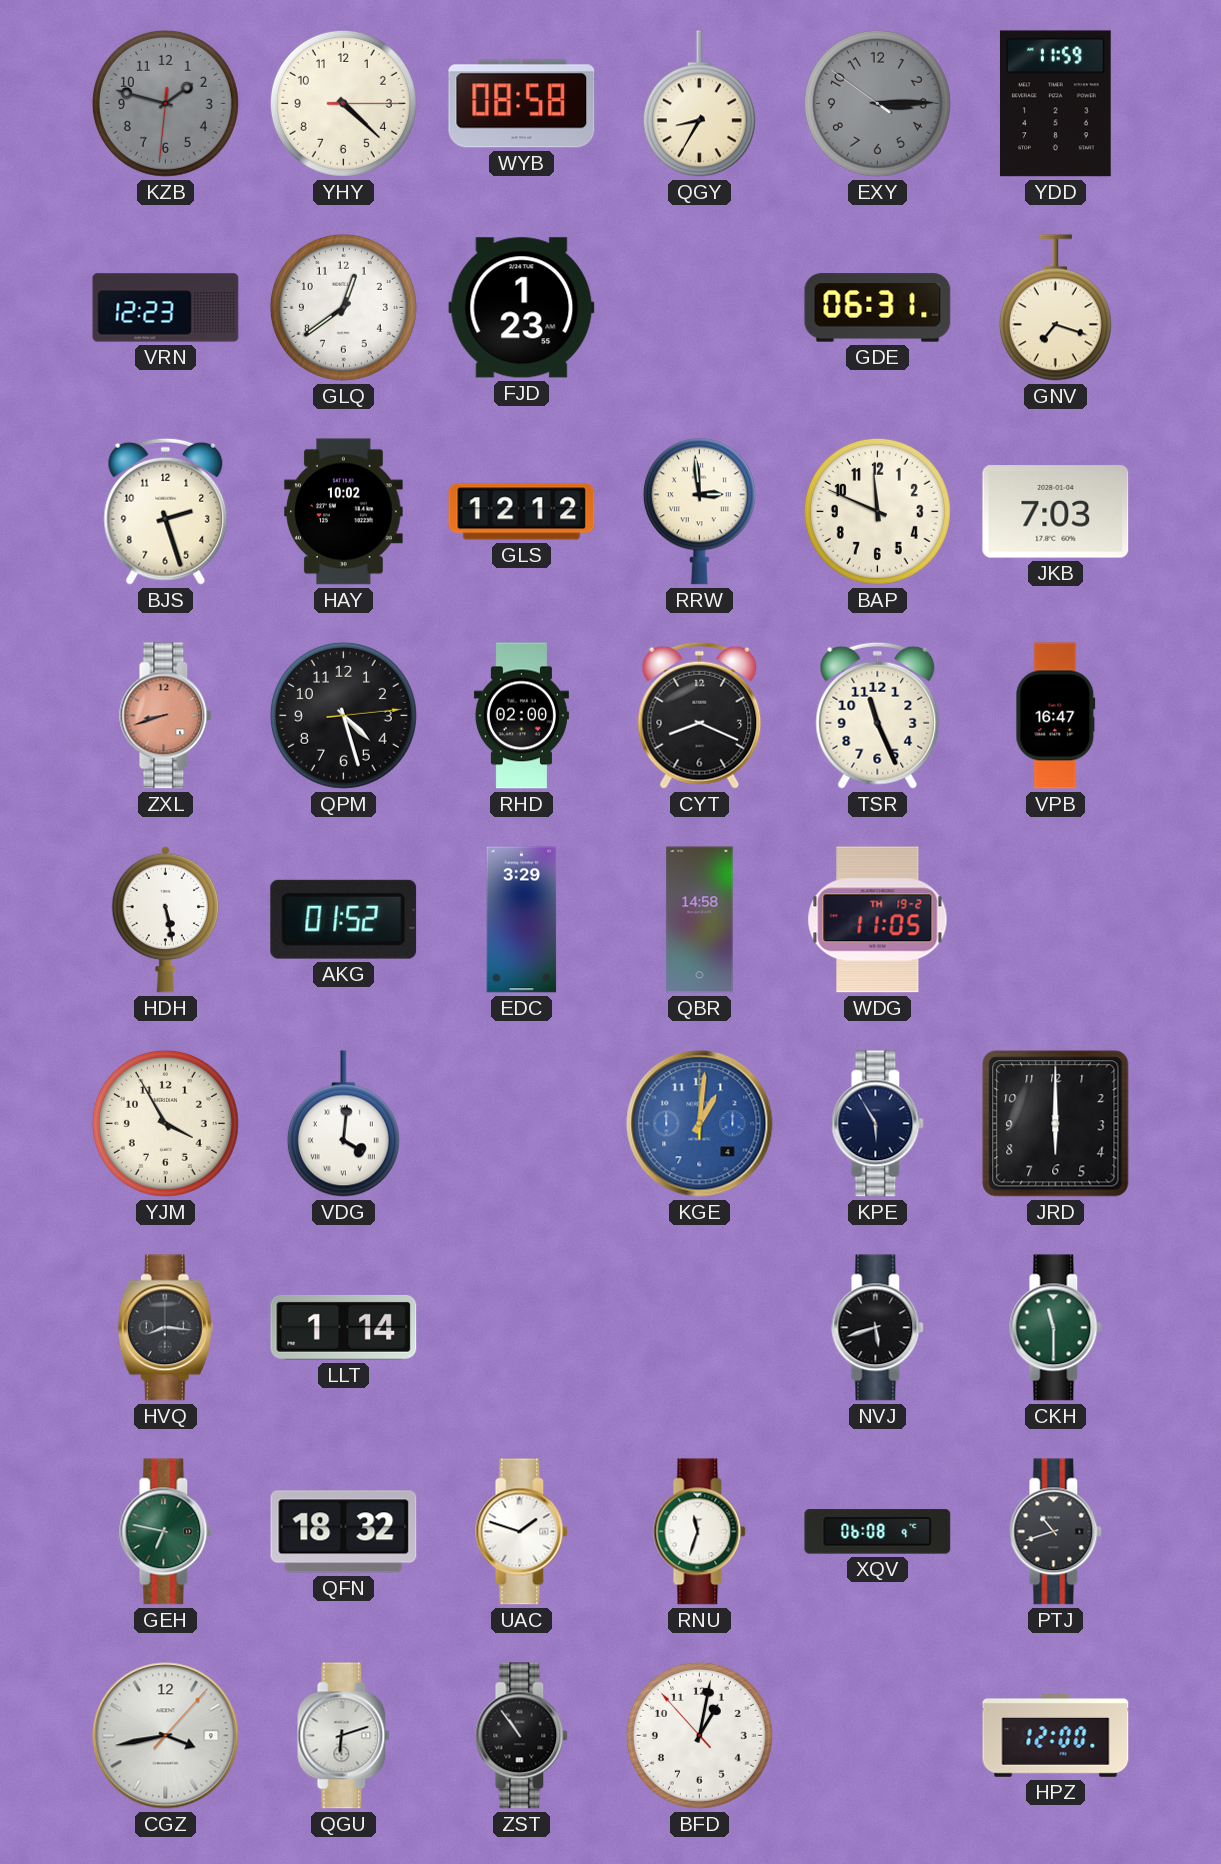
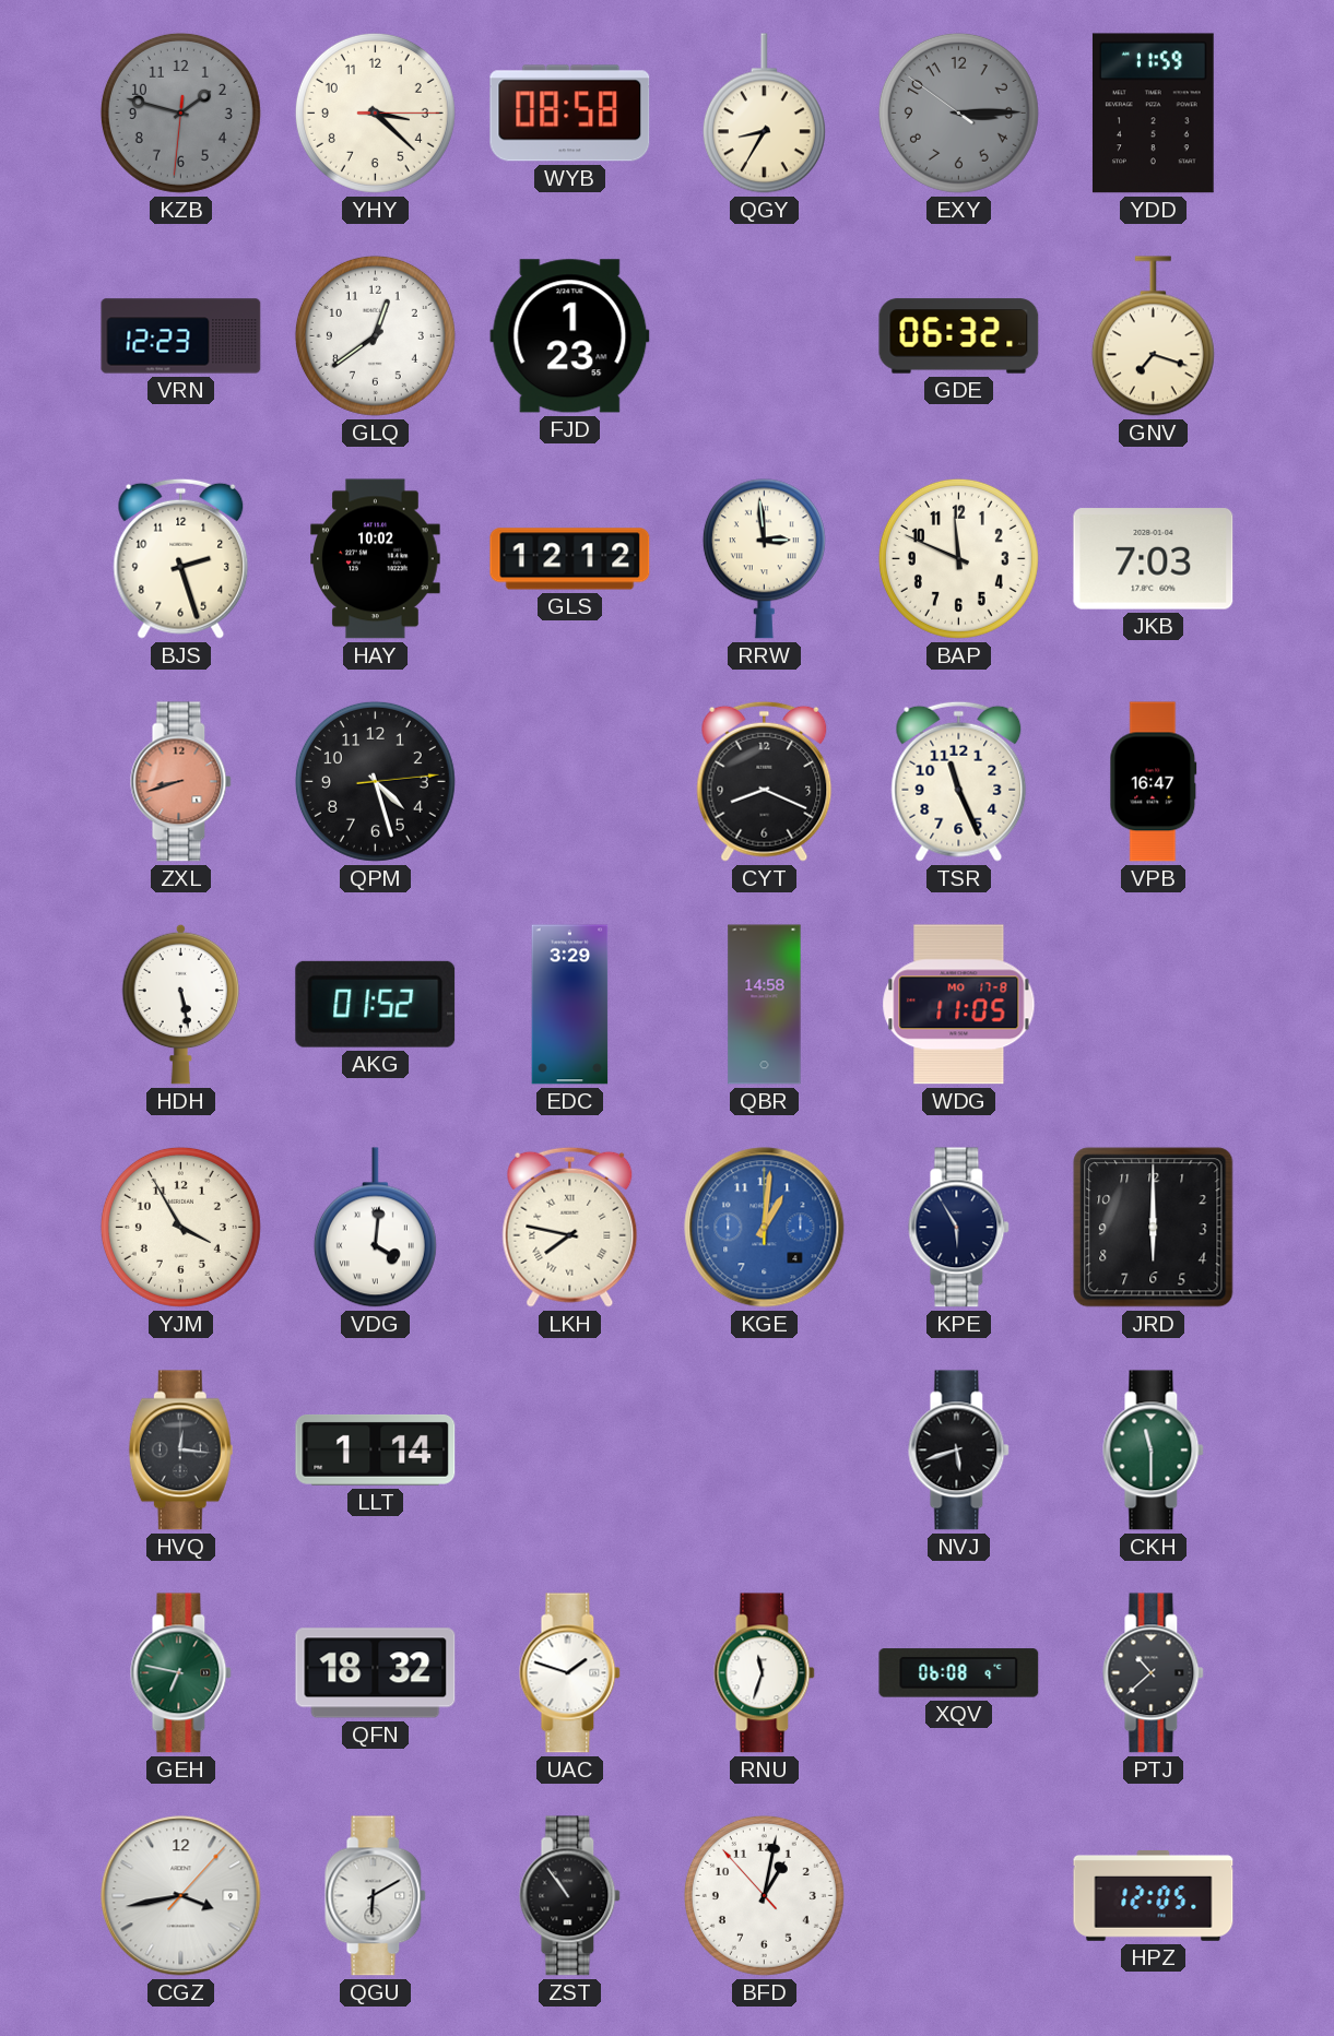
YHY: 4:22 -> 3:22 (375, 113)
GDE: 06:31 -> 06:32 (959, 336)
RHD: 02:00 -> none (521, 716)
WDG date: TH 19-2 -> MO 17-8 (959, 1005)
LKH: none -> 7:47 (570, 1227)
HVQ: 8:16 -> 12:16 (180, 1451)
PTJ: 10:42 -> 10:38 (1154, 1673)
QGU: 6:12 -> 6:10 (376, 1896)
HPZ: 12:00 -> 12:05 (1154, 1896)
